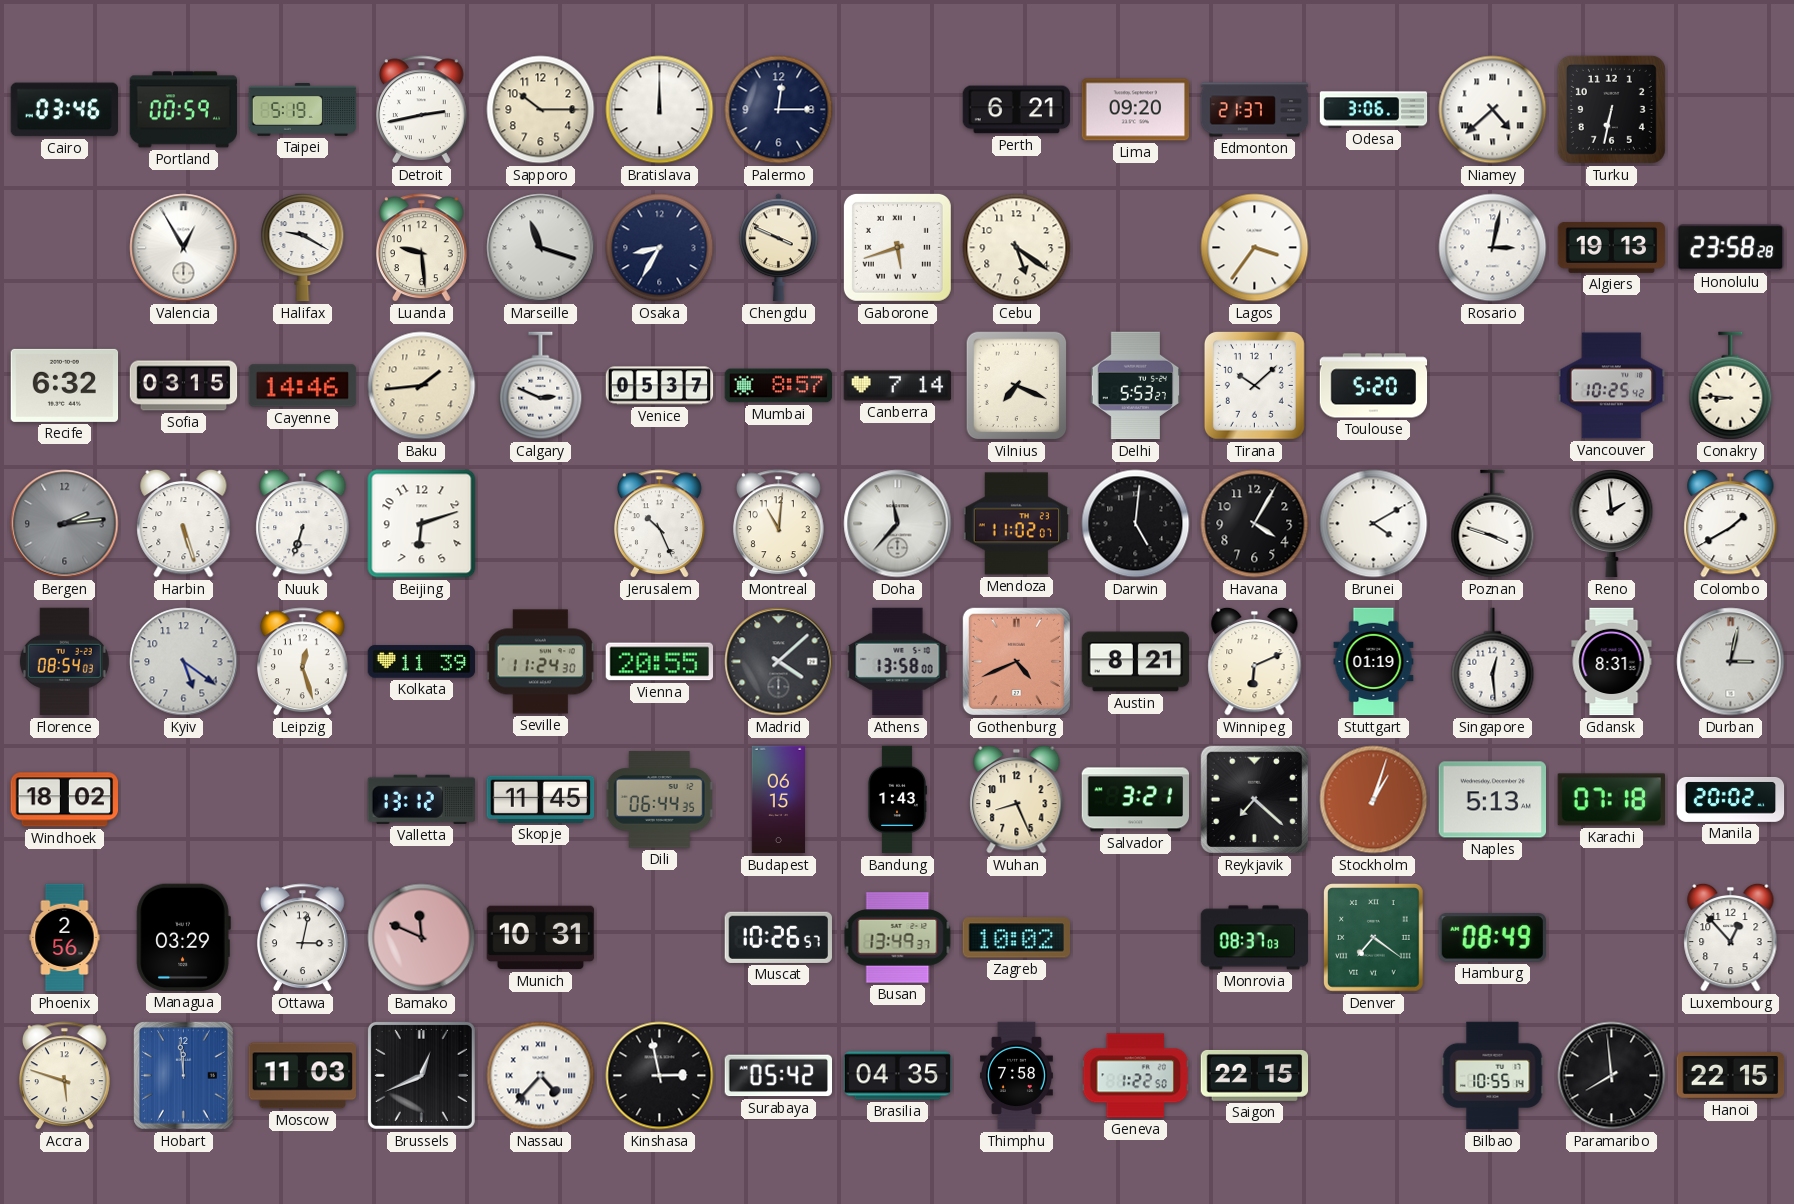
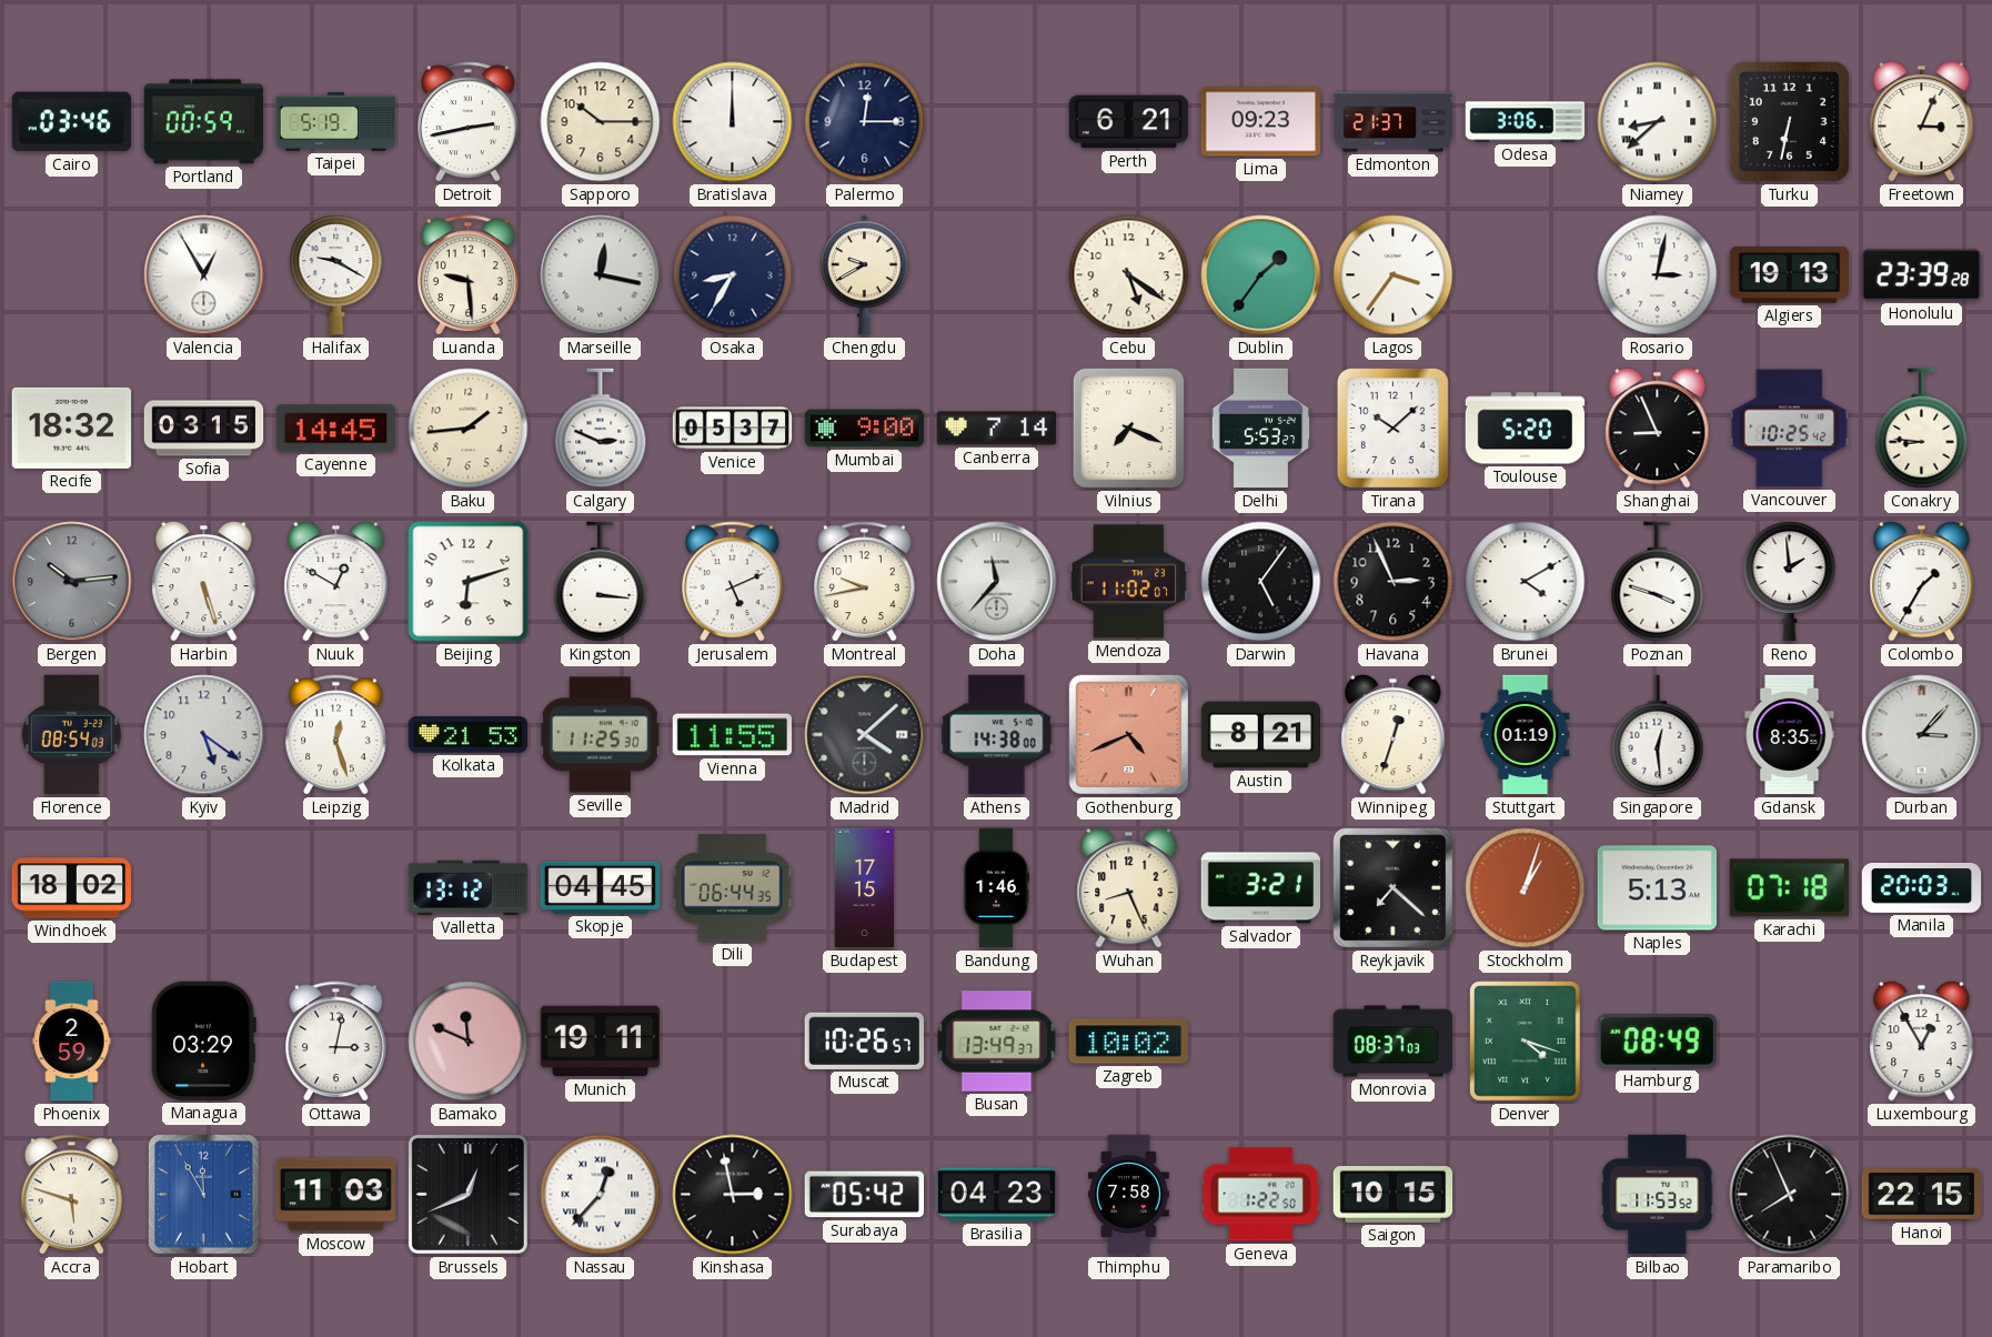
Lima: 09:20 -> 09:23 (1261, 122)
Niamey: 4:38 -> 8:38 (1658, 122)
Freetown: none -> 3:04 (1922, 121)
Marseille: 11:18 -> 12:17 (601, 275)
Chengdu: 3:49 -> 9:40 (865, 275)
Gaborone: 5:42 -> none (897, 247)
Dublin: none -> 1:36 (1261, 275)
Honolulu: 23:58 -> 23:39 (1921, 275)
Recife: 6:32 -> 18:32 (72, 428)
Cayenne: 14:46 -> 14:45 (336, 429)
Mumbai: 8:57 -> 9:00 (865, 429)
Shanghai: none -> 8:56 (1658, 428)
Bergen: 2:14 -> 10:14 (72, 582)
Nuuk: 6:33 -> 12:50 (336, 581)
Kingston: none -> 3:16 (601, 582)
Jerusalem: 10:26 -> 5:11 (733, 582)
Montreal: 11:01 -> 9:43 (865, 582)
Darwin: 5:01 -> 5:06 (1261, 582)
Havana: 4:05 -> 2:56 (1394, 582)
Colombo: 1:40 -> 1:35 (1922, 581)
Kolkata: 11:39 -> 21:53 (469, 735)
Seville: 11:24 -> 11:25 (601, 735)
Vienna: 20:55 -> 11:55 (733, 735)
Athens: 13:58 -> 14:38 (997, 735)
Winnipeg: 6:11 -> 12:33 (1394, 734)
Gdansk: 8:31 -> 8:35 (1790, 735)
Durban: 3:02 -> 3:07 (1922, 735)
Skopje: 11:45 -> 04:45 (601, 887)
Budapest: 06:15 -> 17:15 (865, 888)
Bandung: 1:43 -> 1:46 (996, 888)
Manila: 20:02 -> 20:03 (1922, 887)
Phoenix: 2:56 -> 2:59 (72, 1042)
Munich: 10:31 -> 19:11 (601, 1042)
Denver: 7:21 -> 4:18 (1526, 1042)
Luxembourg: 12:53 -> 12:55 (1922, 1041)
Hobart: 11:59 -> 11:55 (204, 1195)
Nassau: 4:37 -> 12:37 (601, 1195)
Brasilia: 04:35 -> 04:23 (997, 1195)
Saigon: 22:15 -> 10:15 (1394, 1194)
Bilbao: 10:55 -> 11:53 (1658, 1195)
Paramaribo: 7:59 -> 7:56 (1790, 1195)
